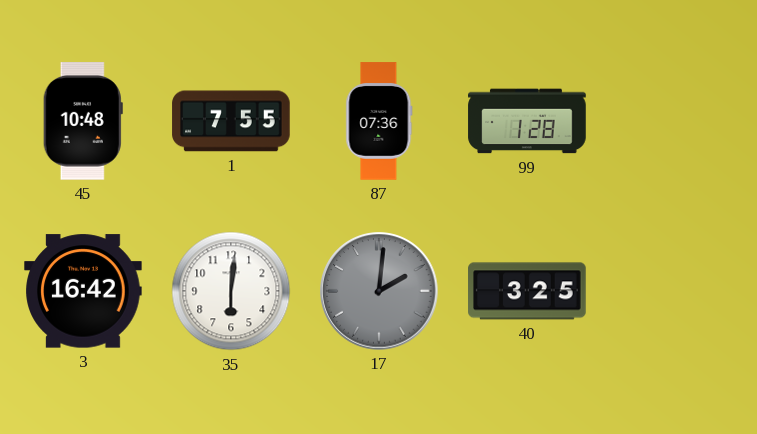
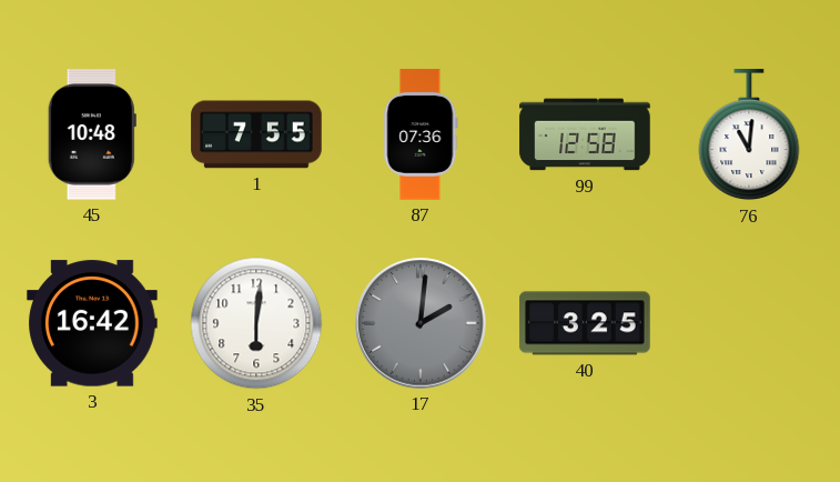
99: 1:28 -> 12:58 (585, 134)
76: none -> 11:01 (749, 135)
